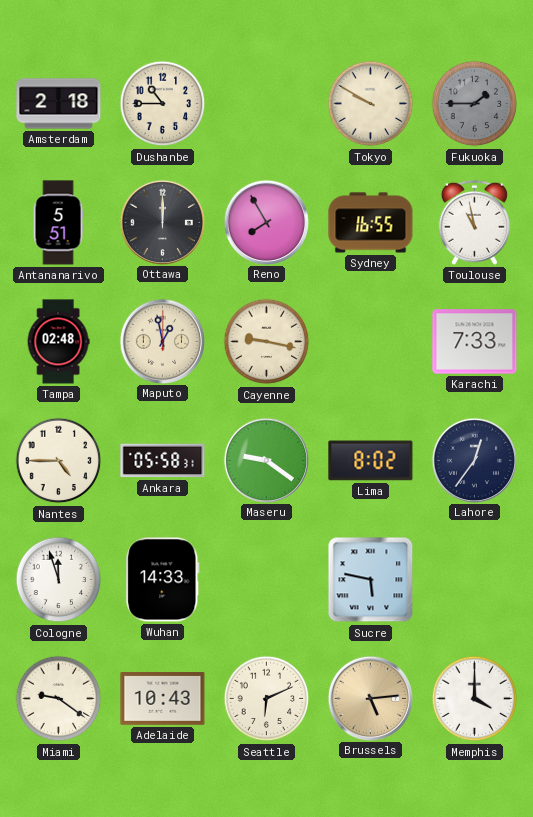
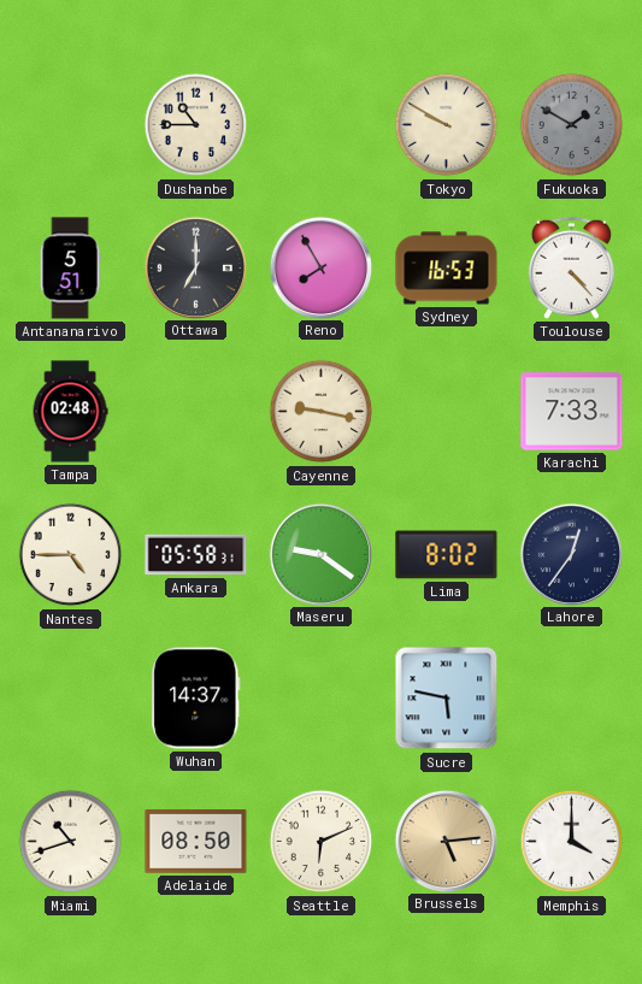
Amsterdam: 2:18 -> none (59, 104)
Fukuoka: 1:45 -> 1:50 (572, 125)
Ottawa: 12:00 -> 7:00 (195, 267)
Sydney: 16:55 -> 16:53 (447, 269)
Toulouse: 10:58 -> 4:23 (571, 267)
Maputo: 12:58 -> none (162, 341)
Cologne: 11:57 -> none (59, 580)
Wuhan: 14:33 -> 14:37 (196, 699)
Miami: 9:21 -> 10:42 (71, 842)
Adelaide: 10:43 -> 08:50 (196, 842)
